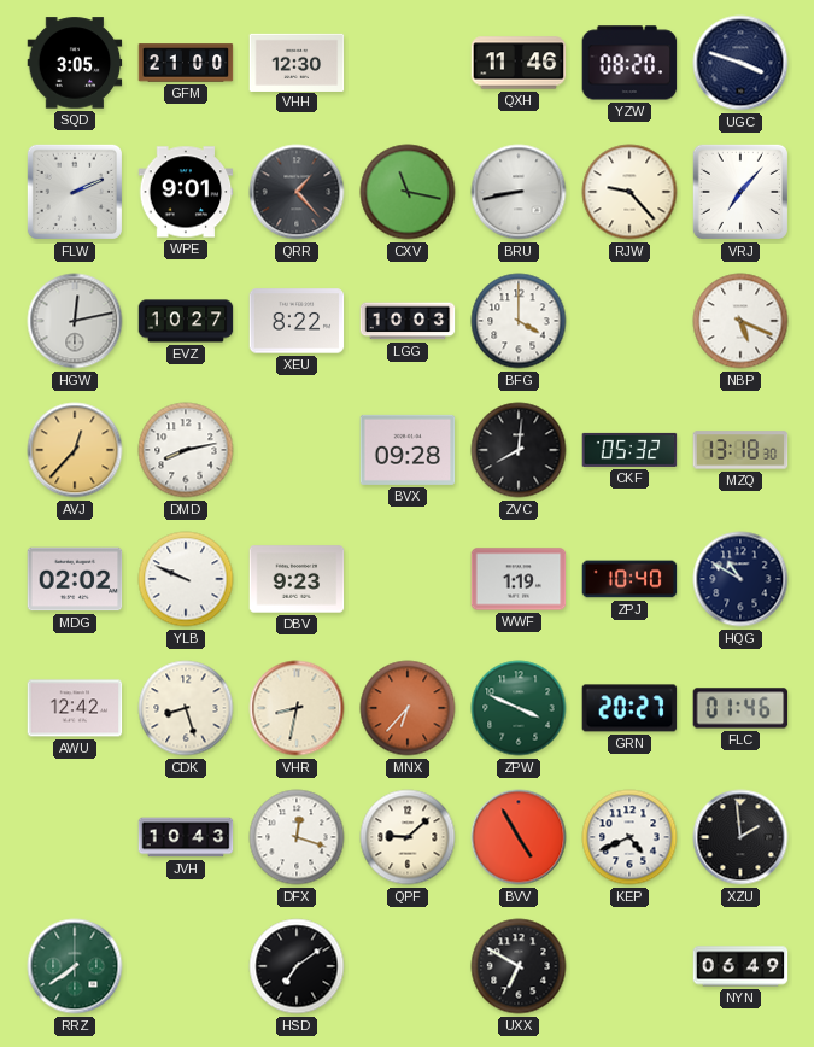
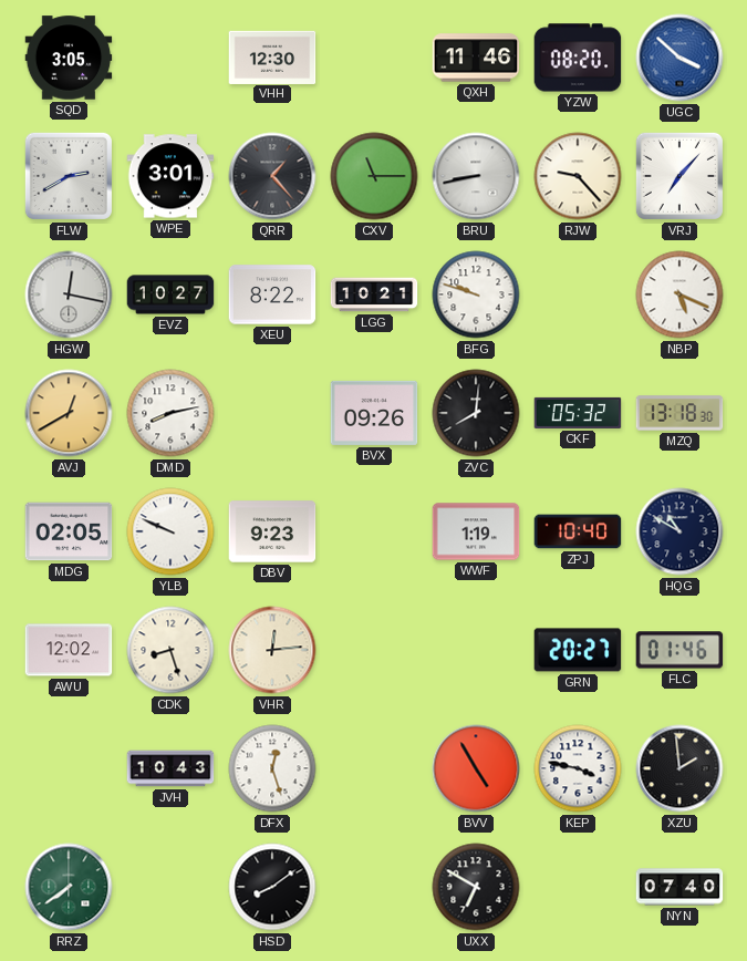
GFM: 21:00 -> none (186, 63)
UGC: 3:48 -> 3:52 (679, 58)
UGC dial: navy -> blue (679, 58)
FLW: 2:11 -> 2:40 (69, 176)
WPE: 9:01 -> 3:01 (170, 176)
CXV: 11:17 -> 11:15 (374, 176)
HGW: 12:13 -> 12:17 (69, 294)
LGG: 10:03 -> 10:21 (374, 294)
BFG: 4:00 -> 9:48 (476, 294)
AVJ: 12:37 -> 12:40 (69, 413)
BVX: 09:28 -> 09:26 (374, 413)
MDG: 02:02 -> 02:05 (69, 531)
AWU: 12:42 -> 12:02 (69, 650)
VHR: 8:32 -> 12:14 (272, 650)
MNX: 6:37 -> none (408, 708)
ZPW: 3:49 -> none (519, 708)
DFX: 12:18 -> 12:27 (272, 768)
QPF: 9:08 -> none (408, 837)
KEP: 4:41 -> 3:47 (578, 768)
HSD: 7:09 -> 8:09 (272, 887)
NYN: 06:49 -> 07:40 (679, 887)
